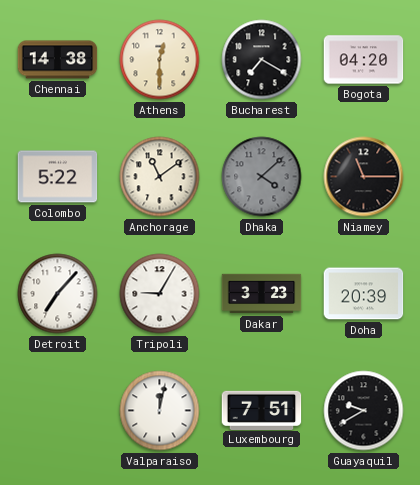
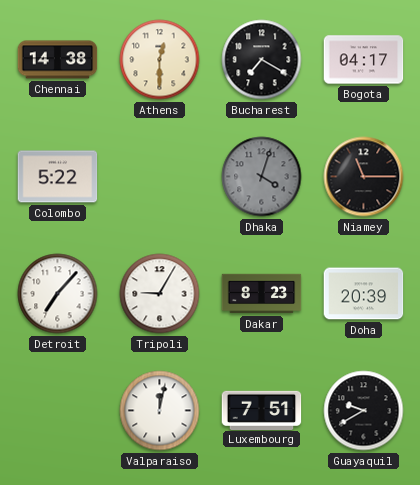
Bogota: 04:20 -> 04:17 (364, 60)
Anchorage: 11:09 -> none (160, 177)
Dhaka: 4:08 -> 4:03 (262, 177)
Dakar: 3:23 -> 8:23 (262, 294)
